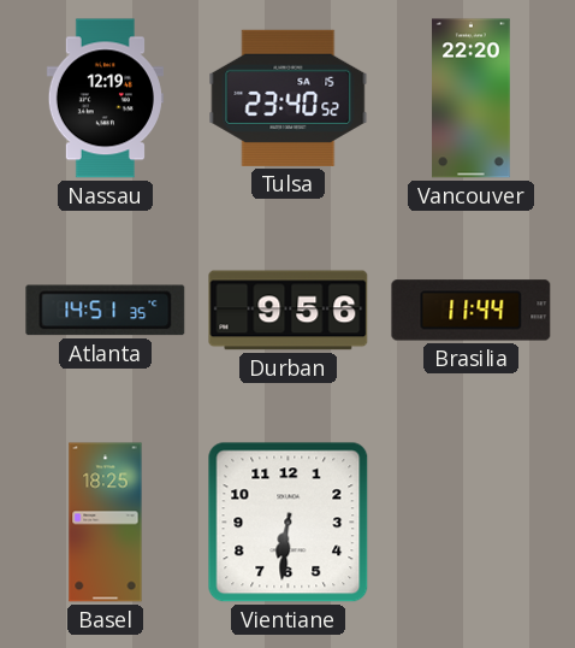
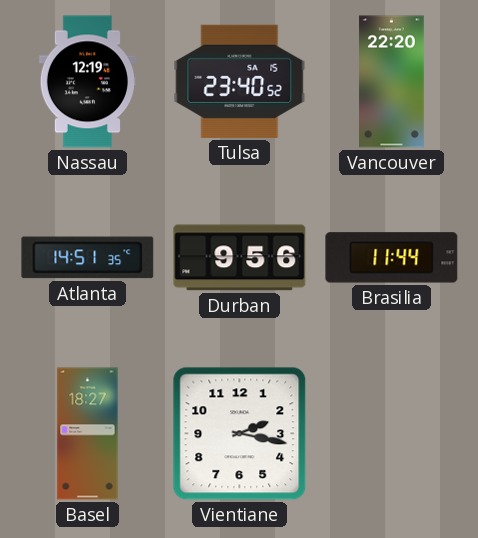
Basel: 18:25 -> 18:27 (88, 434)
Vientiane: 6:31 -> 2:17 (240, 434)
